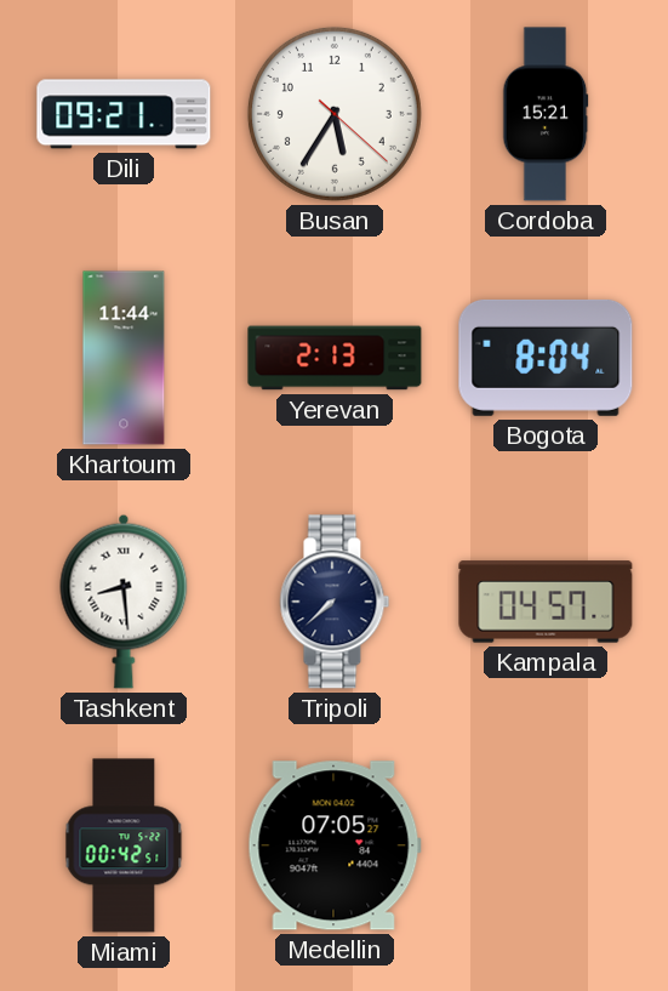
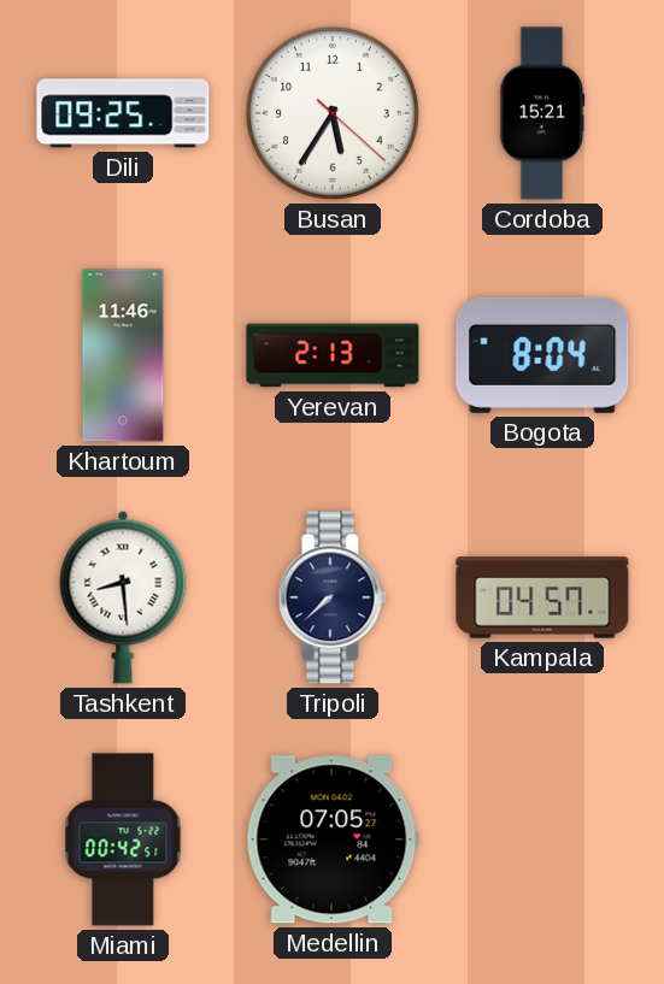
Dili: 09:21 -> 09:25 (123, 113)
Khartoum: 11:44 -> 11:46 (123, 355)
